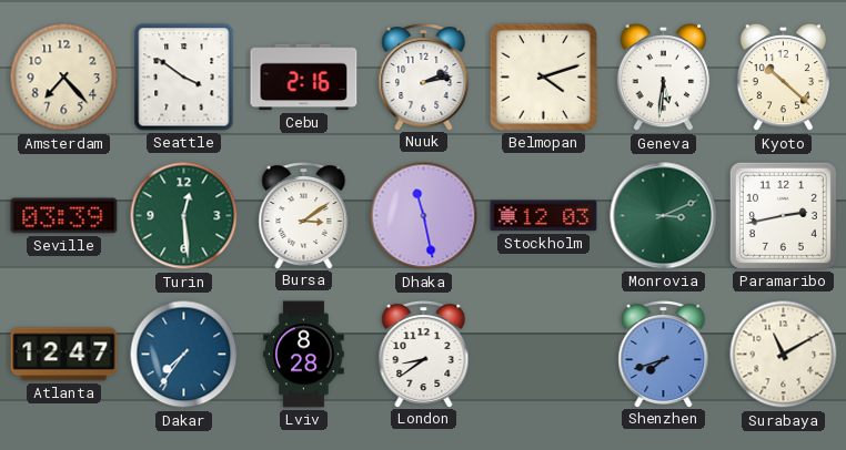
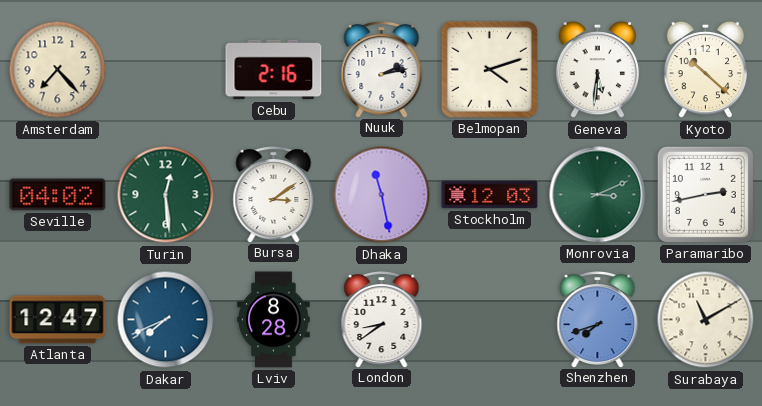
Seattle: 3:51 -> none (184, 78)
Seville: 03:39 -> 04:02 (58, 195)
Dakar: 7:36 -> 7:41 (166, 320)
